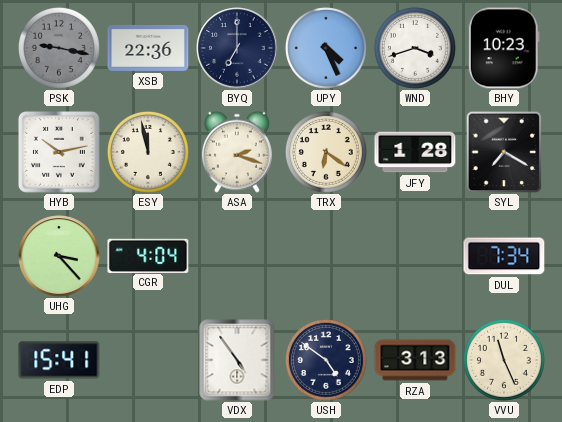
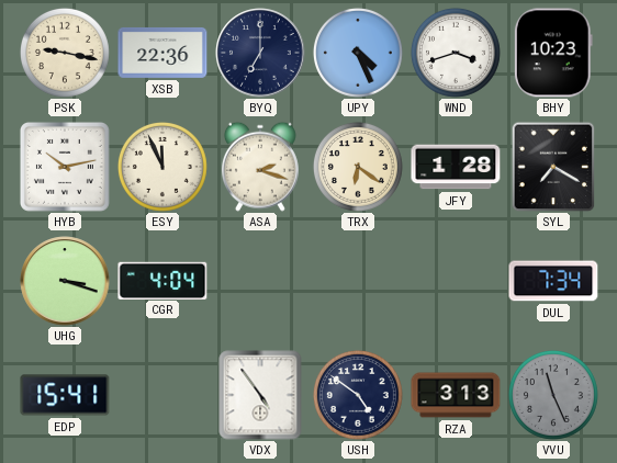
PSK dial: grey -> cream (65, 53)
ESY: 11:58 -> 11:56 (162, 167)
UHG: 3:23 -> 3:18 (65, 281)
VVU dial: cream -> grey (553, 395)
